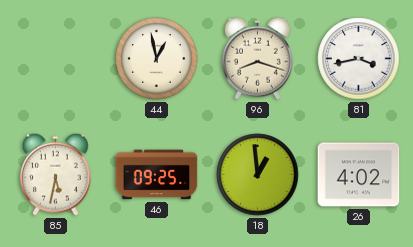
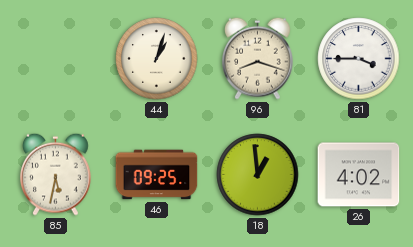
44: 12:58 -> 1:03 (157, 59)
81: 3:43 -> 3:45 (359, 59)
